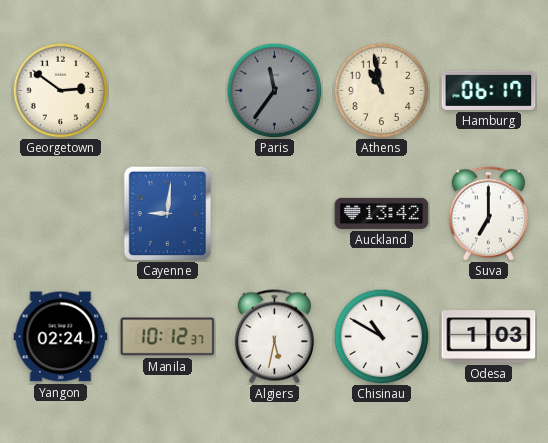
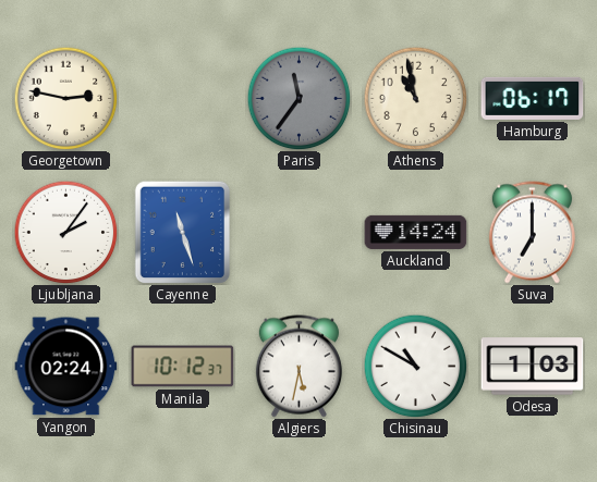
Georgetown: 2:51 -> 2:47 (65, 98)
Ljubljana: none -> 2:06 (65, 232)
Cayenne: 9:01 -> 11:27 (183, 232)
Auckland: 13:42 -> 14:24 (416, 232)
